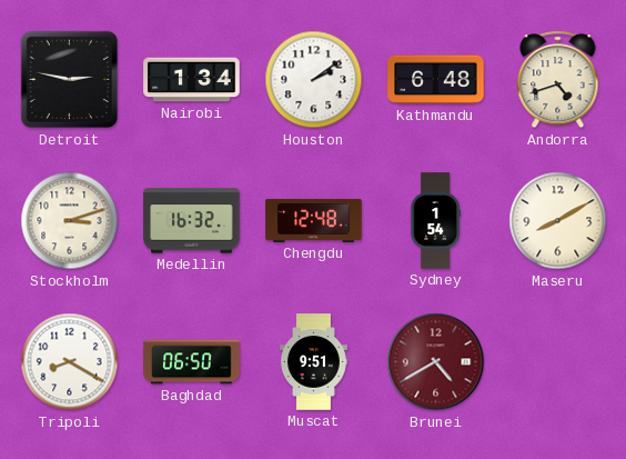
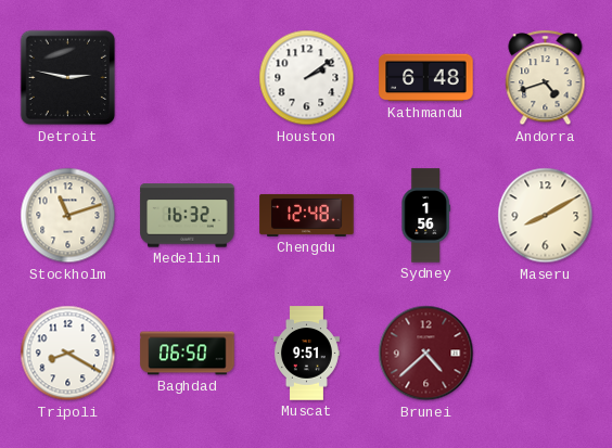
Nairobi: 1:34 -> none (192, 80)
Stockholm: 3:12 -> 11:12 (68, 216)
Sydney: 1:54 -> 1:56 (425, 216)
Brunei: 4:40 -> 4:38 (426, 354)
